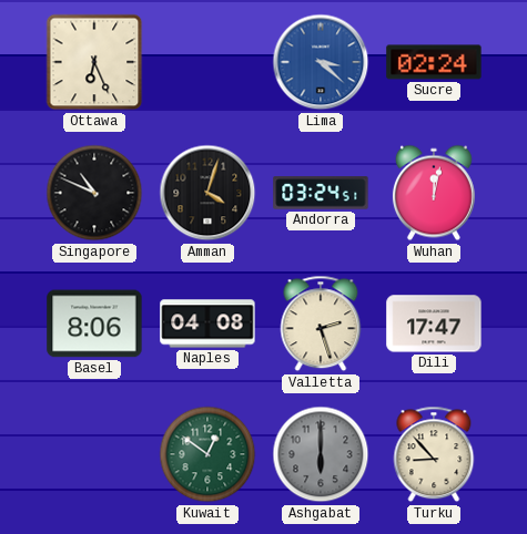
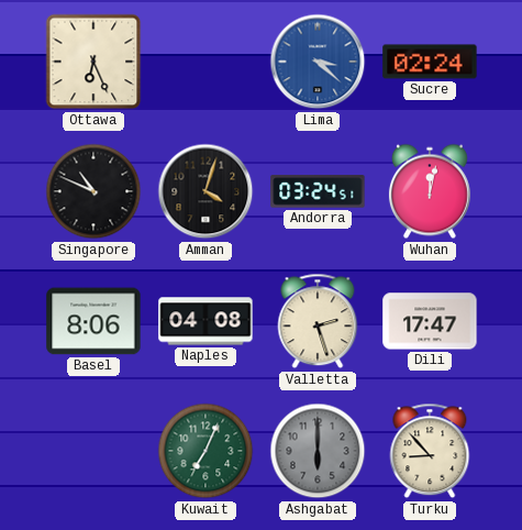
Kuwait: 12:51 -> 7:04 (206, 451)
